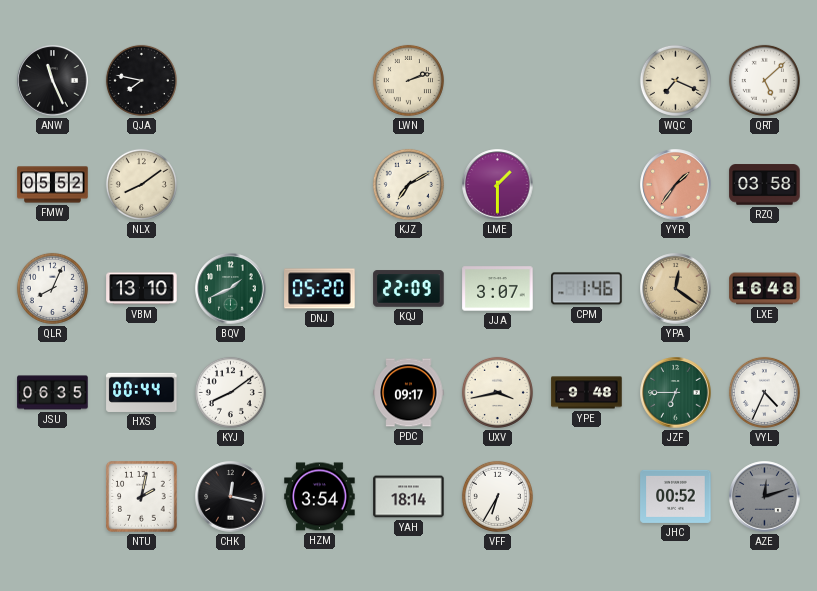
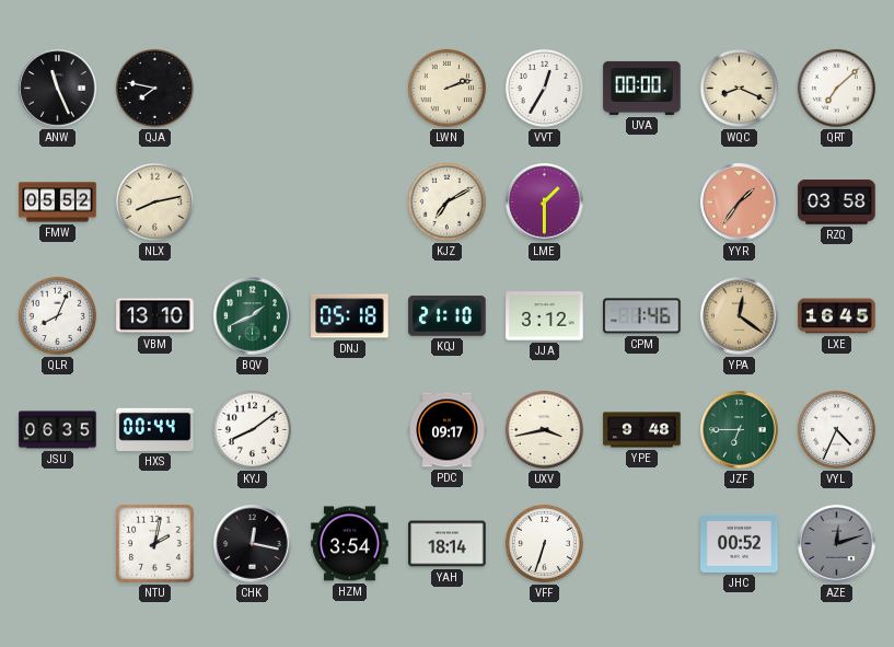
VVT: none -> 12:35 (544, 88)
UVA: none -> 00:00 (642, 88)
WQC: 7:19 -> 8:19 (739, 88)
QRT: 5:08 -> 7:08 (836, 88)
NLX: 8:09 -> 8:13 (154, 201)
DNJ: 05:20 -> 05:18 (350, 316)
KQJ: 22:09 -> 21:10 (448, 316)
JJA: 3:07 -> 3:12 (545, 316)
LXE: 16:48 -> 16:45 (837, 316)
VFF: 6:35 -> 6:33 (544, 543)
